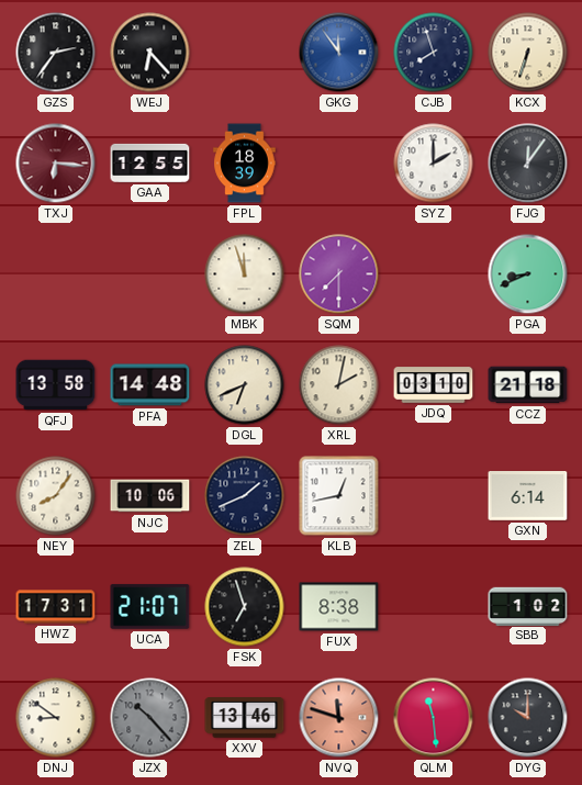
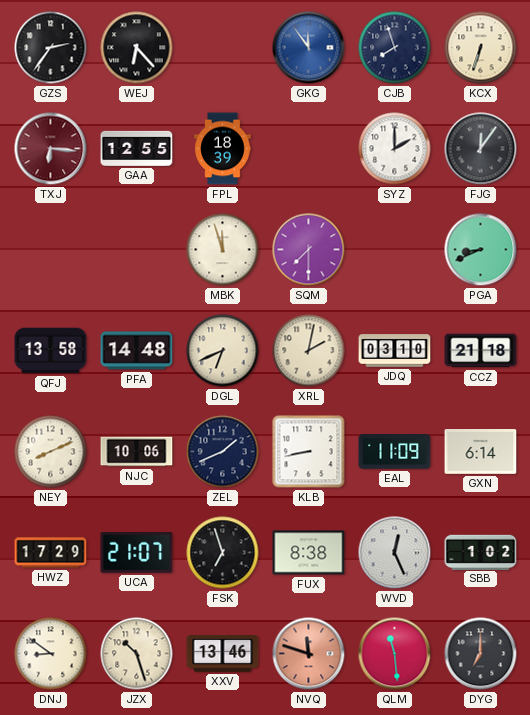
NEY: 8:06 -> 8:11 (51, 452)
KLB: 12:43 -> 8:43 (309, 452)
EAL: none -> 11:09 (395, 452)
HWZ: 17:31 -> 17:29 (51, 553)
WVD: none -> 12:26 (395, 553)
JZX: 10:23 -> 10:27 (137, 654)
JZX dial: grey -> cream (137, 654)
DYG: 10:00 -> 7:00 (481, 654)
